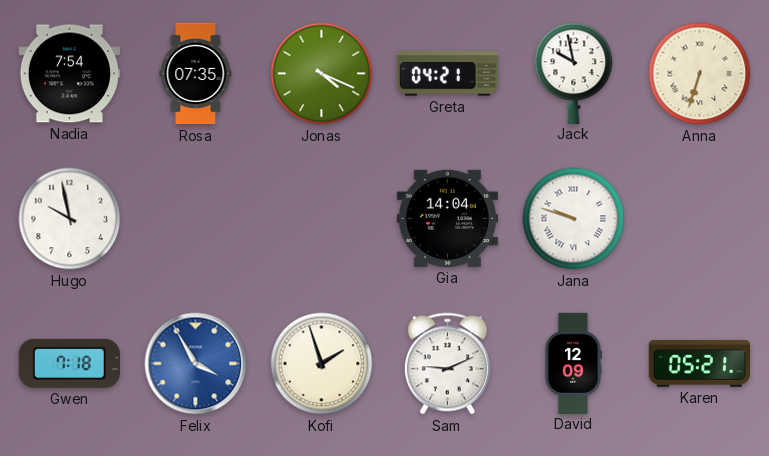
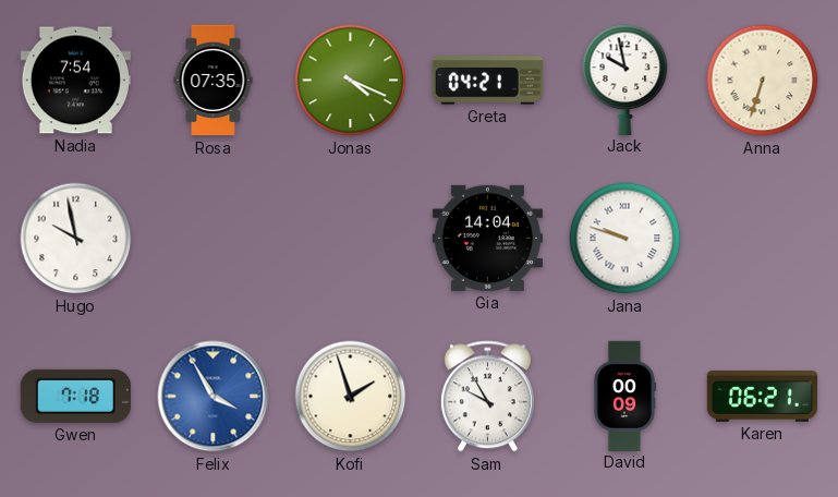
Sam: 9:11 -> 9:55 (487, 397)
David: 12:09 -> 00:09 (624, 396)
Karen: 05:21 -> 06:21 (762, 396)
